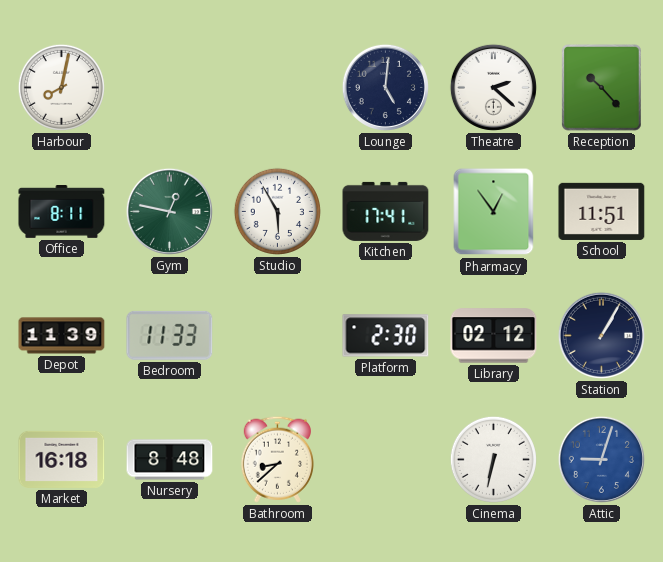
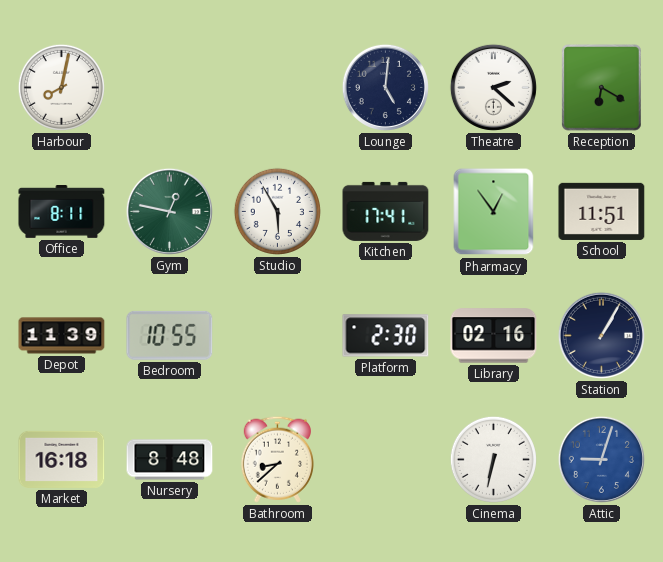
Reception: 10:23 -> 6:20 (602, 88)
Bedroom: 11:33 -> 10:55 (170, 335)
Library: 02:12 -> 02:16 (494, 336)
